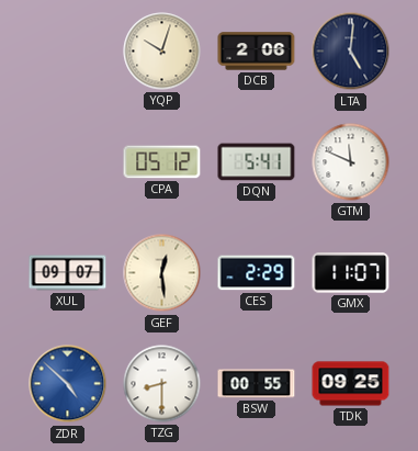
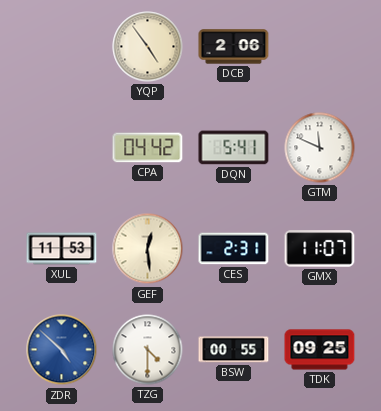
YQP: 10:03 -> 4:54 (148, 47)
LTA: 5:01 -> none (351, 52)
CPA: 05:12 -> 04:42 (148, 148)
XUL: 09:07 -> 11:53 (62, 249)
CES: 2:29 -> 2:31 (234, 249)
TZG: 8:30 -> 4:30 (148, 350)
